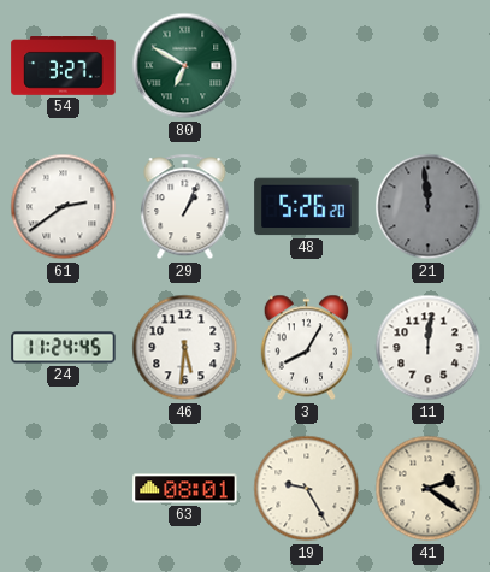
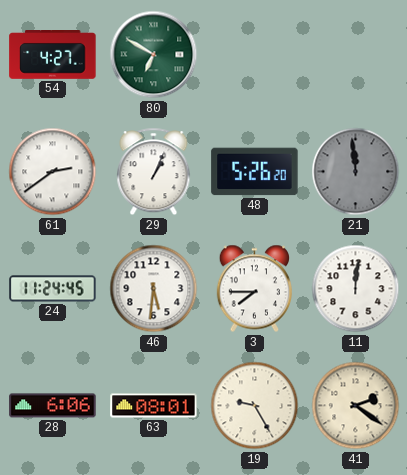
54: 3:27 -> 4:27 (53, 55)
3: 8:05 -> 7:45 (254, 289)
28: none -> 6:06 (53, 406)
